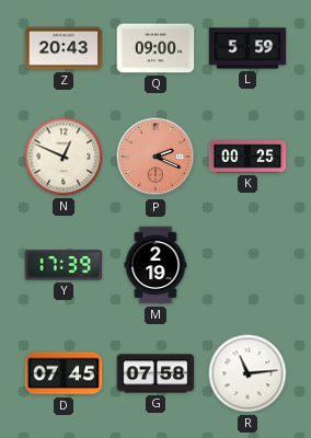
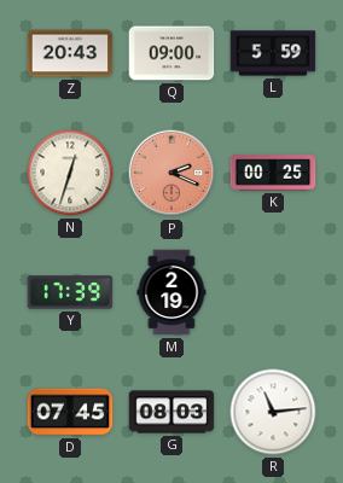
N: 12:49 -> 12:33 (70, 173)
G: 07:58 -> 08:03 (171, 412)
